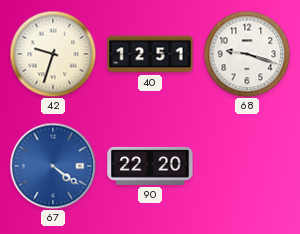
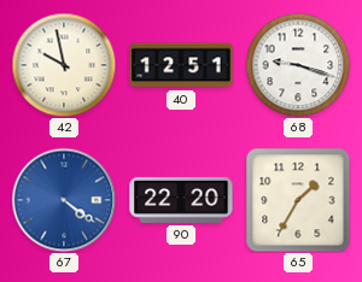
42: 9:33 -> 9:58 (64, 65)
65: none -> 1:35 (298, 200)
